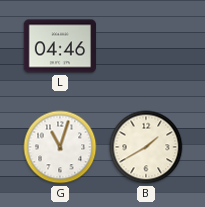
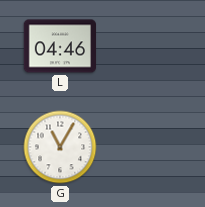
G: 11:03 -> 11:05 (60, 147)
B: 1:40 -> none (146, 147)
